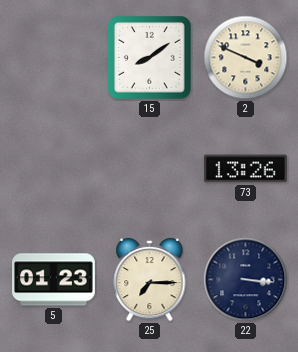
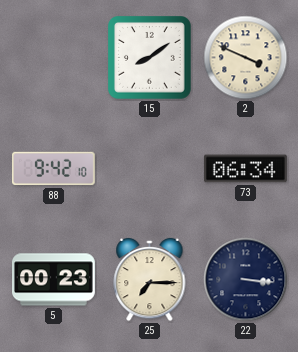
88: none -> 9:42 (54, 169)
73: 13:26 -> 06:34 (245, 169)
5: 01:23 -> 00:23 (54, 280)
